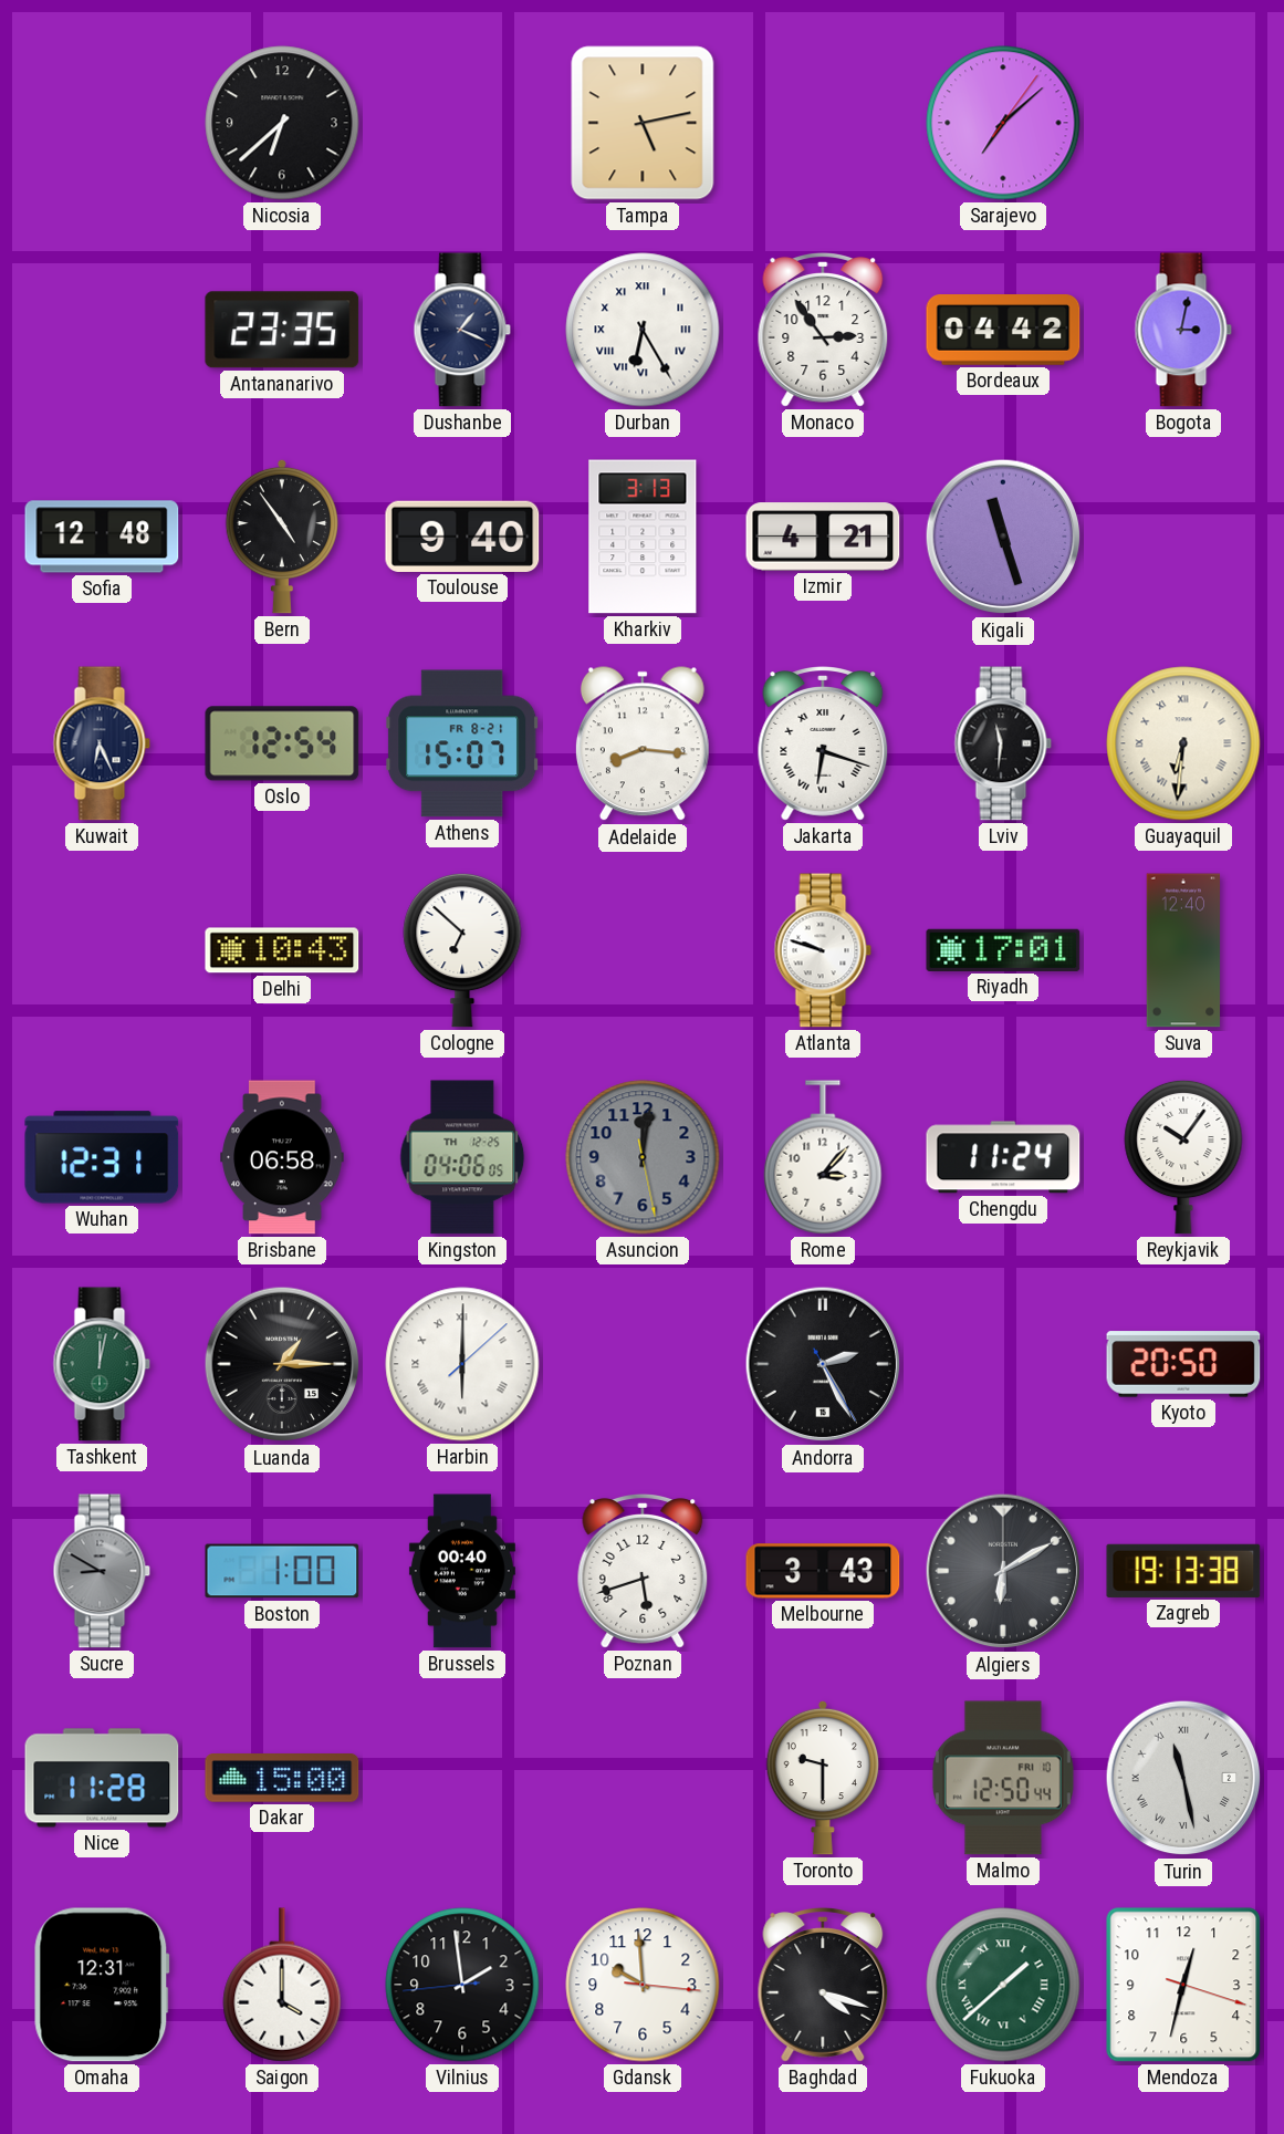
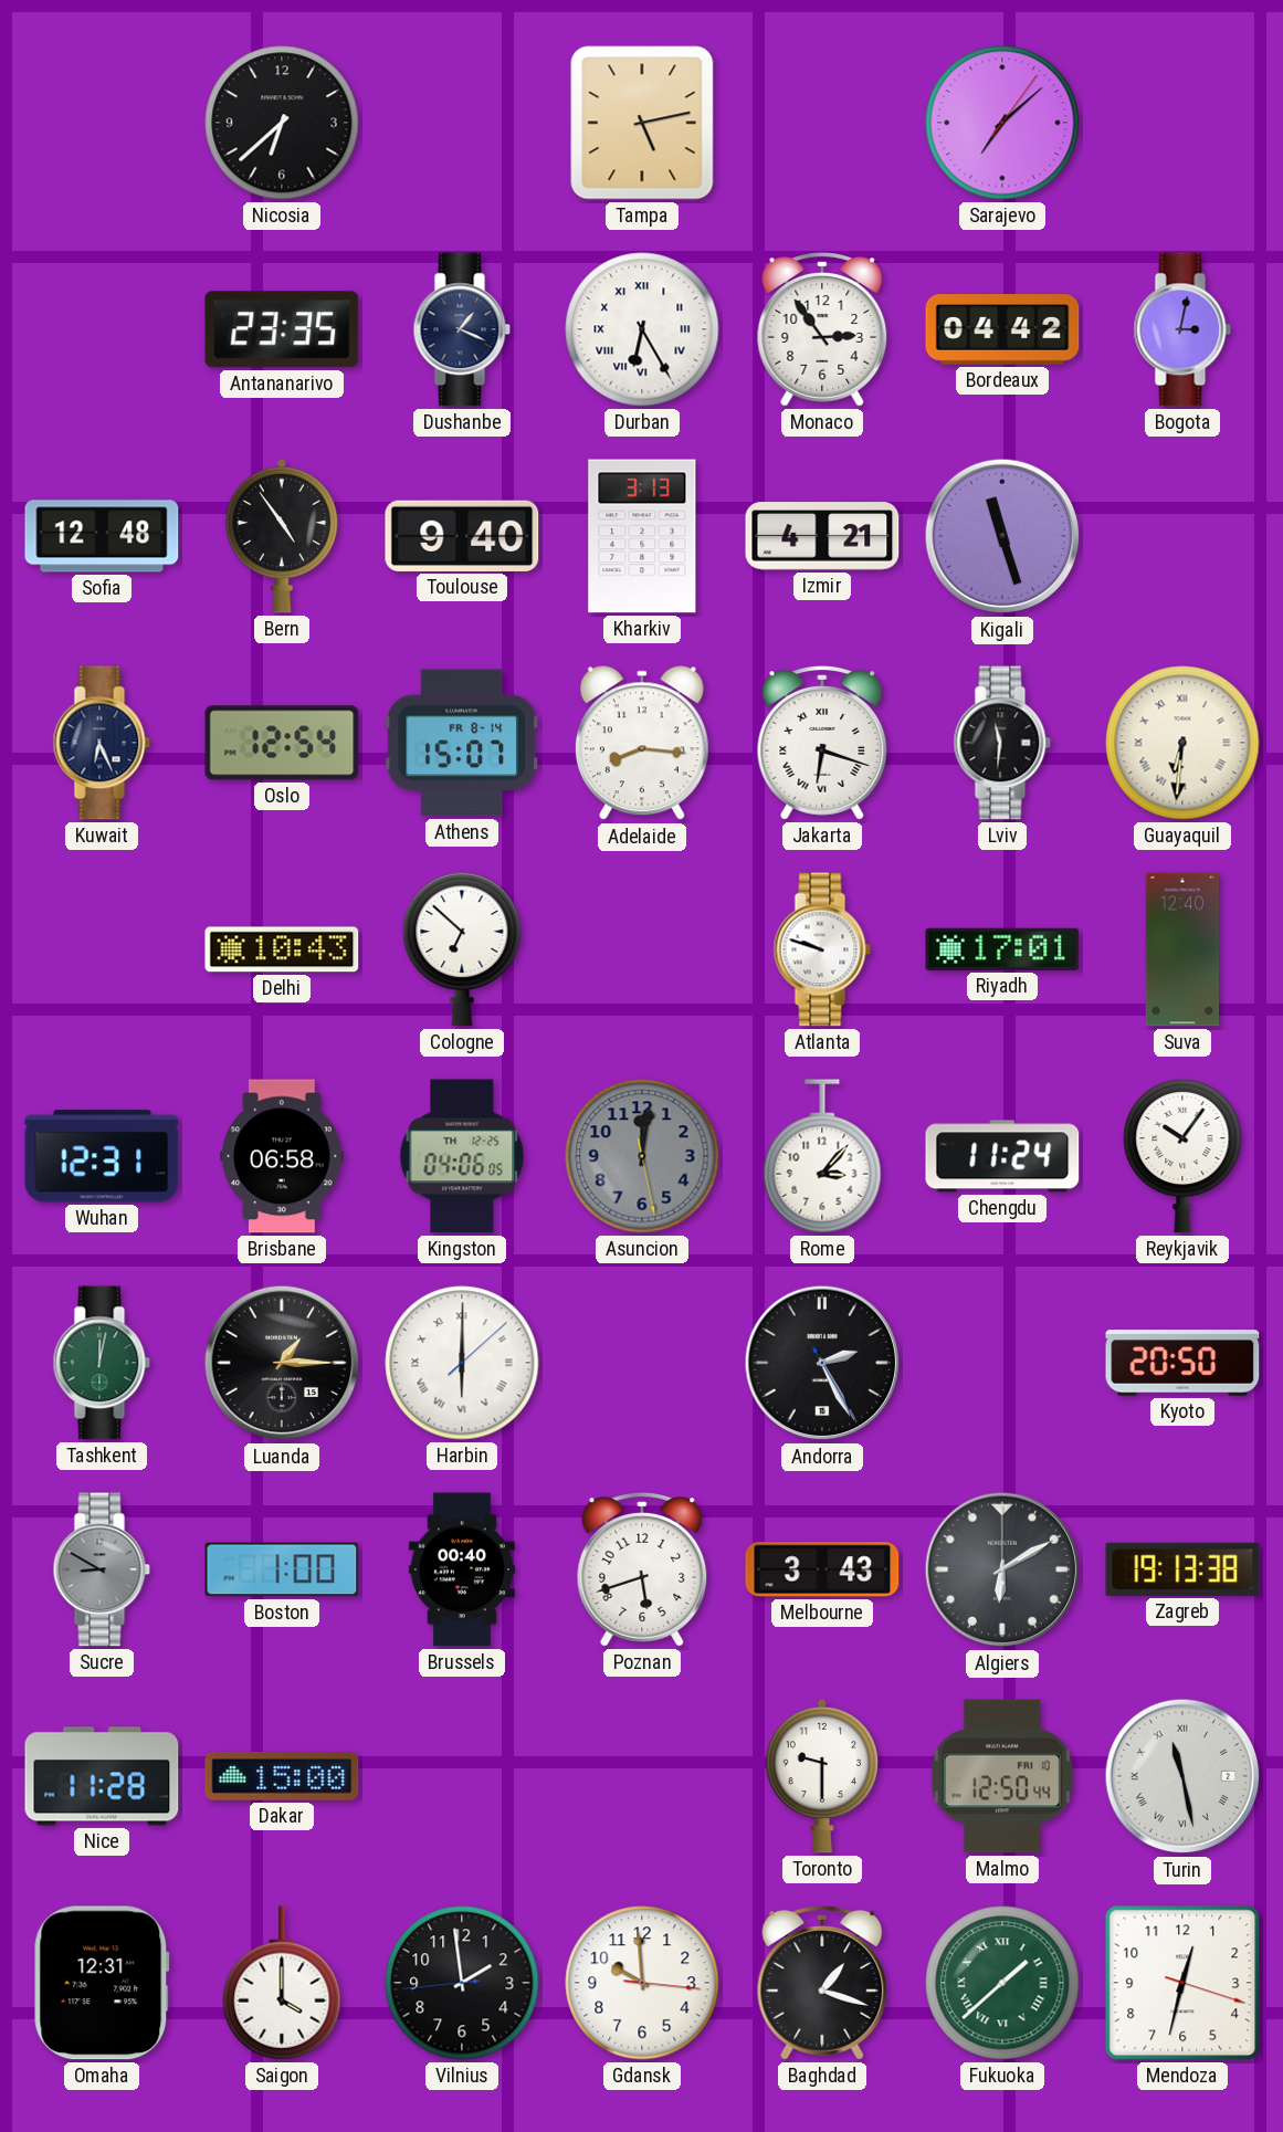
Athens date: FR 8-21 -> FR 8-14 (462, 743)
Baghdad: 4:18 -> 1:18 (822, 1984)
